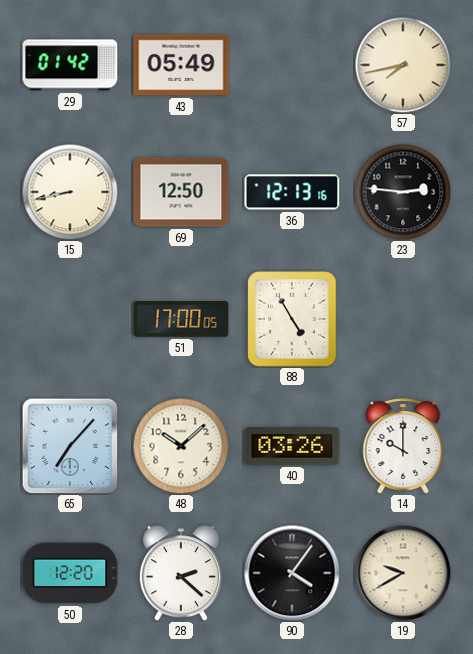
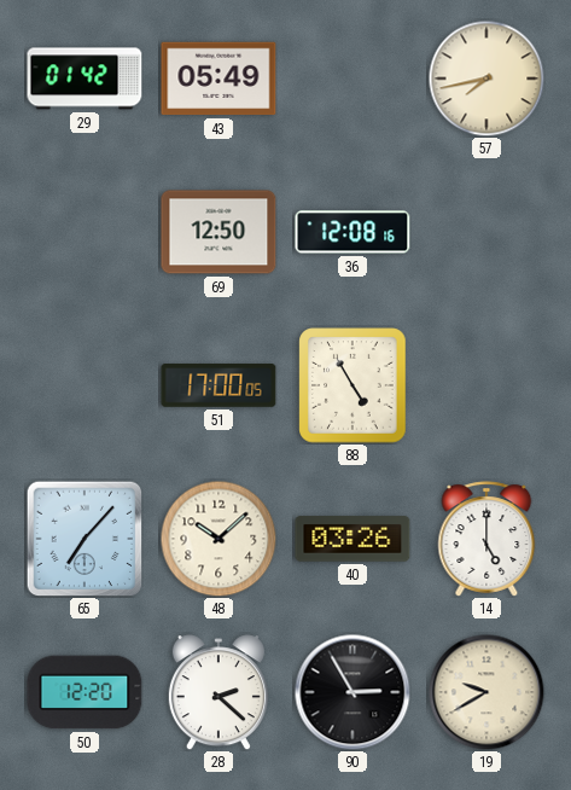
15: 8:43 -> none (70, 192)
36: 12:13 -> 12:08 (352, 232)
23: 2:46 -> none (403, 192)
14: 10:00 -> 5:00 (486, 539)
90: 4:06 -> 2:55 (352, 692)
